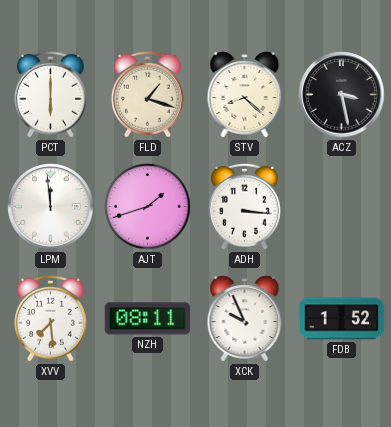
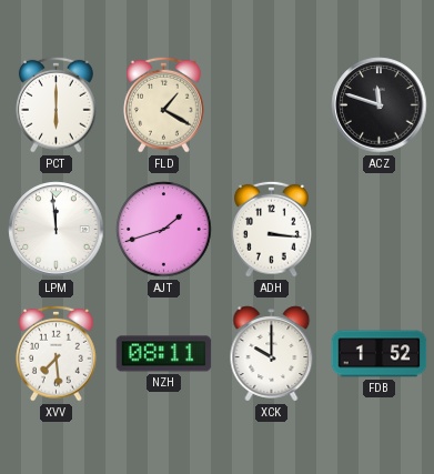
FLD: 1:18 -> 1:20 (164, 104)
STV: 8:22 -> none (245, 95)
ACZ: 3:28 -> 11:48 (380, 105)
XCK: 9:56 -> 10:00 (272, 354)
